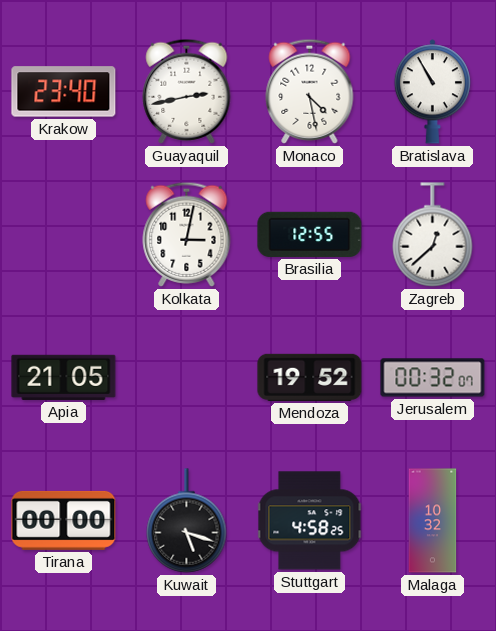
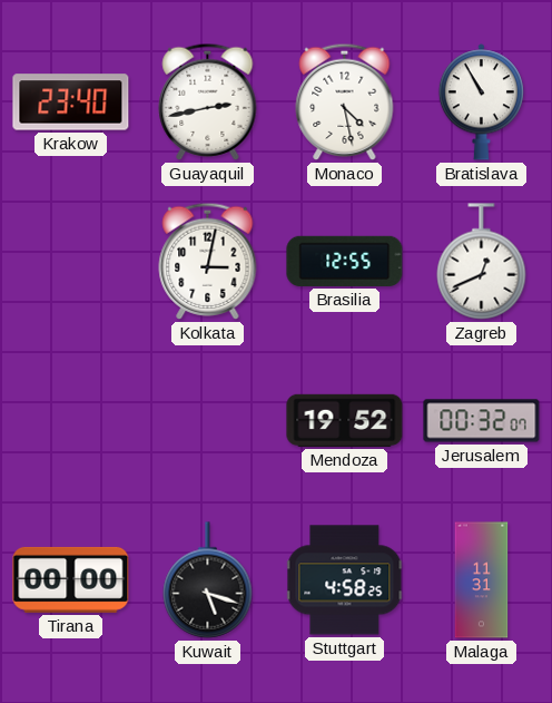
Zagreb: 12:38 -> 12:41 (482, 262)
Apia: 21:05 -> none (64, 377)
Malaga: 10:32 -> 11:31 (482, 580)
